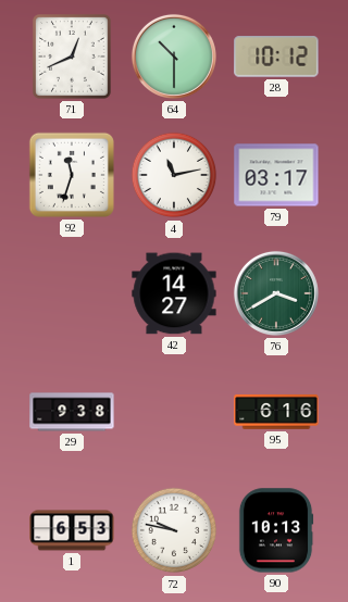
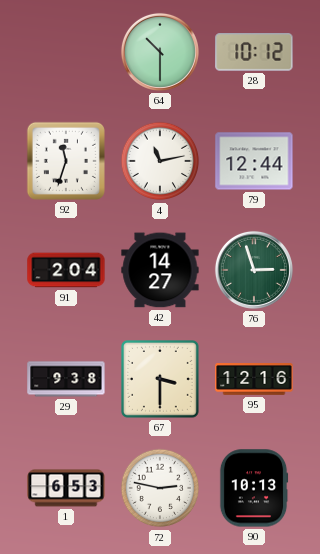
71: 12:41 -> none (73, 57)
79: 03:17 -> 12:44 (254, 161)
91: none -> 2:04 (66, 270)
76: 3:40 -> 2:57 (254, 270)
67: none -> 3:30 (161, 380)
95: 6:16 -> 12:16 (254, 380)
72: 9:47 -> 2:47 (160, 488)
